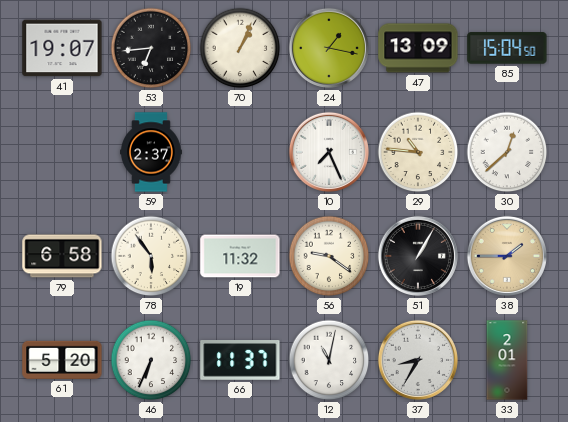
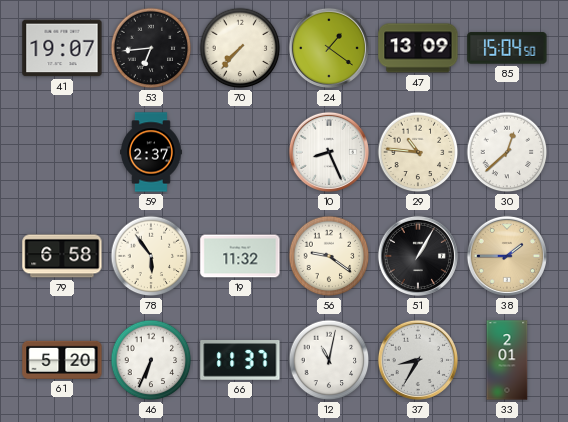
70: 1:04 -> 7:37 (240, 48)
24: 1:17 -> 1:21 (329, 48)
10: 7:26 -> 8:26 (329, 152)
